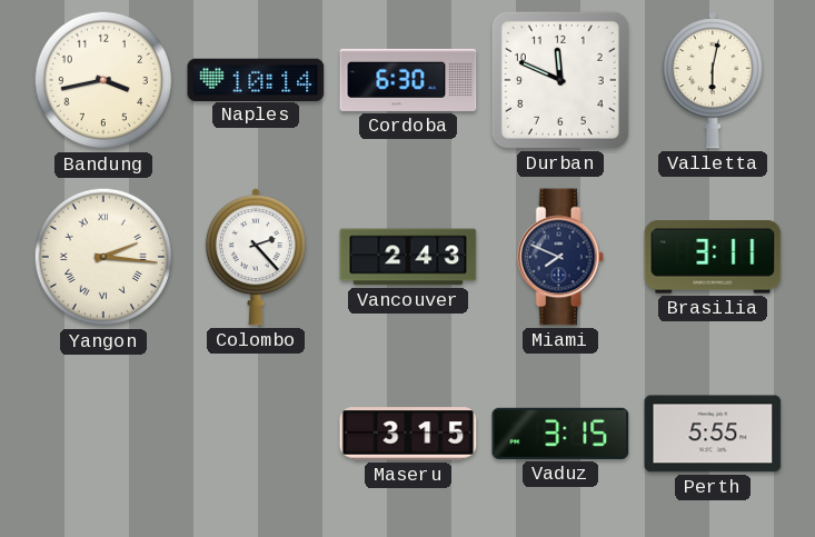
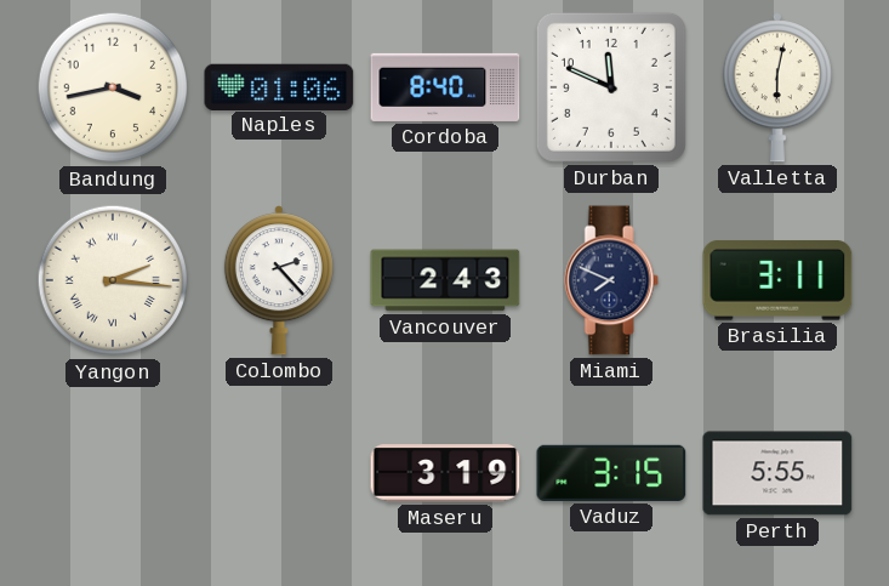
Naples: 10:14 -> 01:06 (279, 86)
Cordoba: 6:30 -> 8:40 (445, 87)
Maseru: 3:15 -> 3:19 (445, 473)
